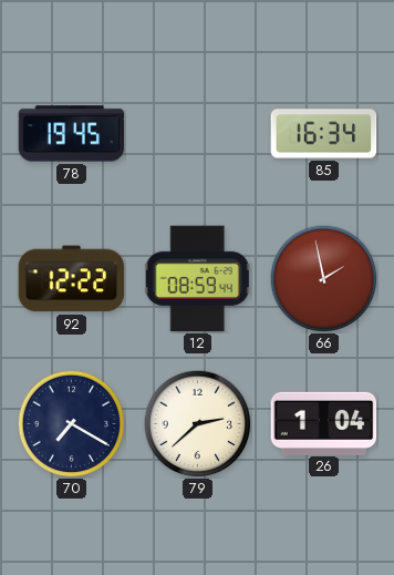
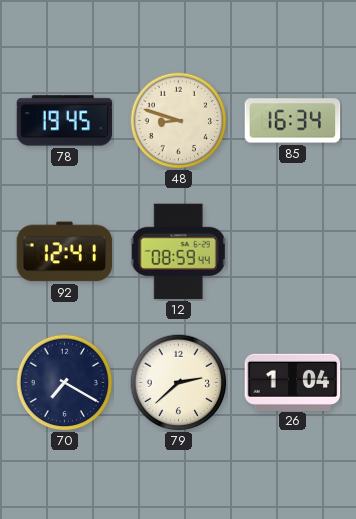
48: none -> 8:48 (178, 120)
92: 12:22 -> 12:41 (65, 252)
66: 1:58 -> none (323, 278)
